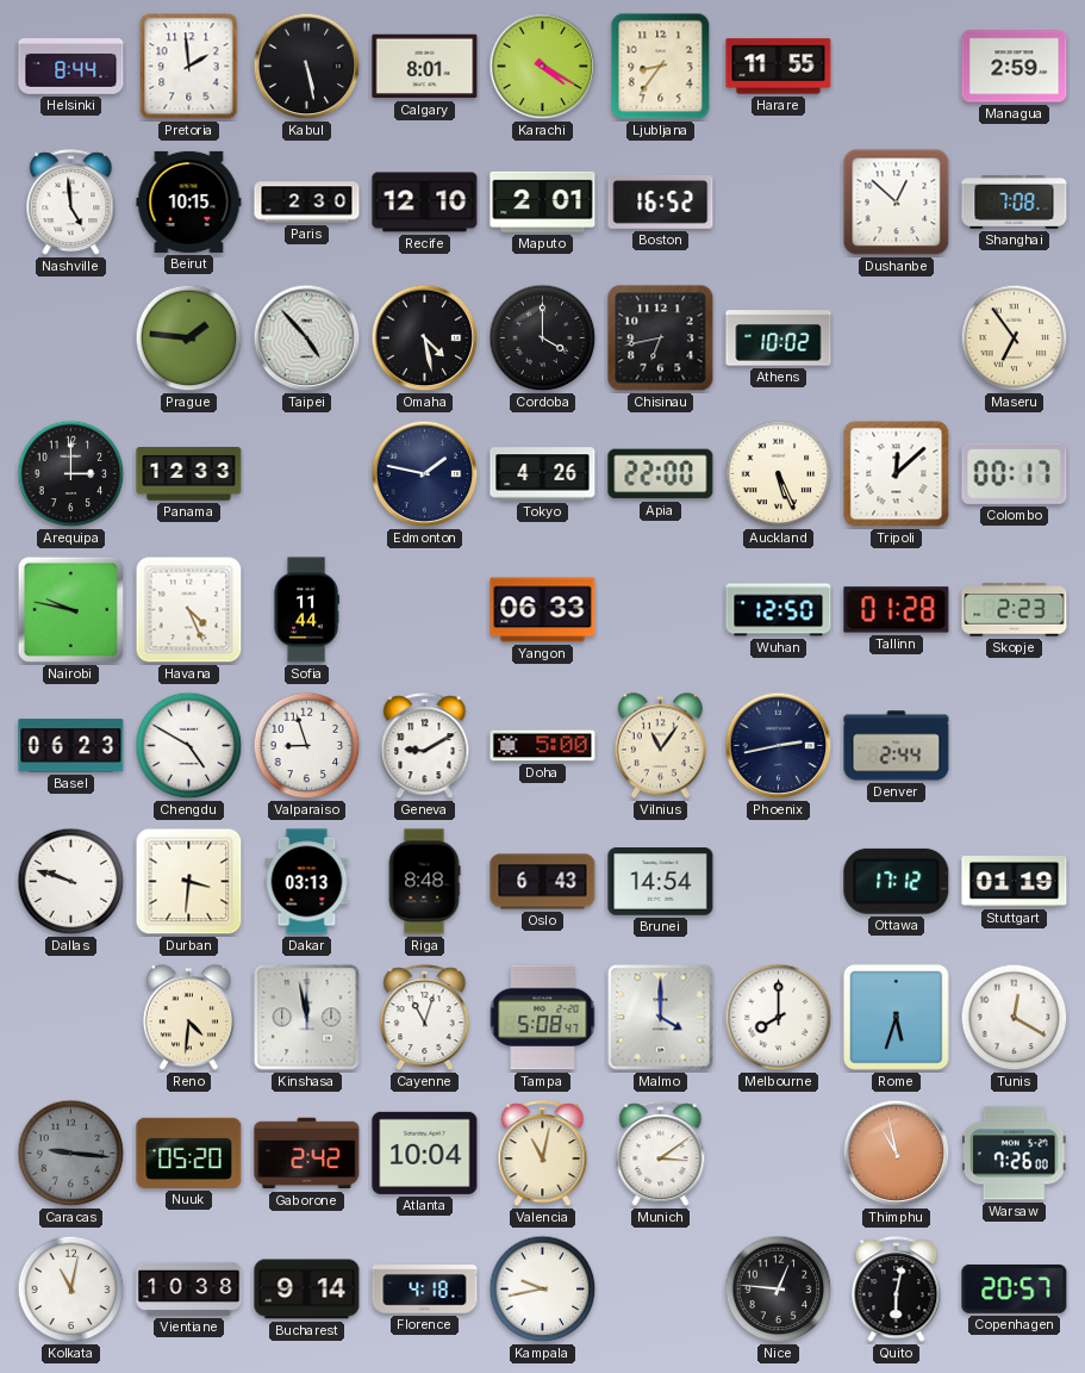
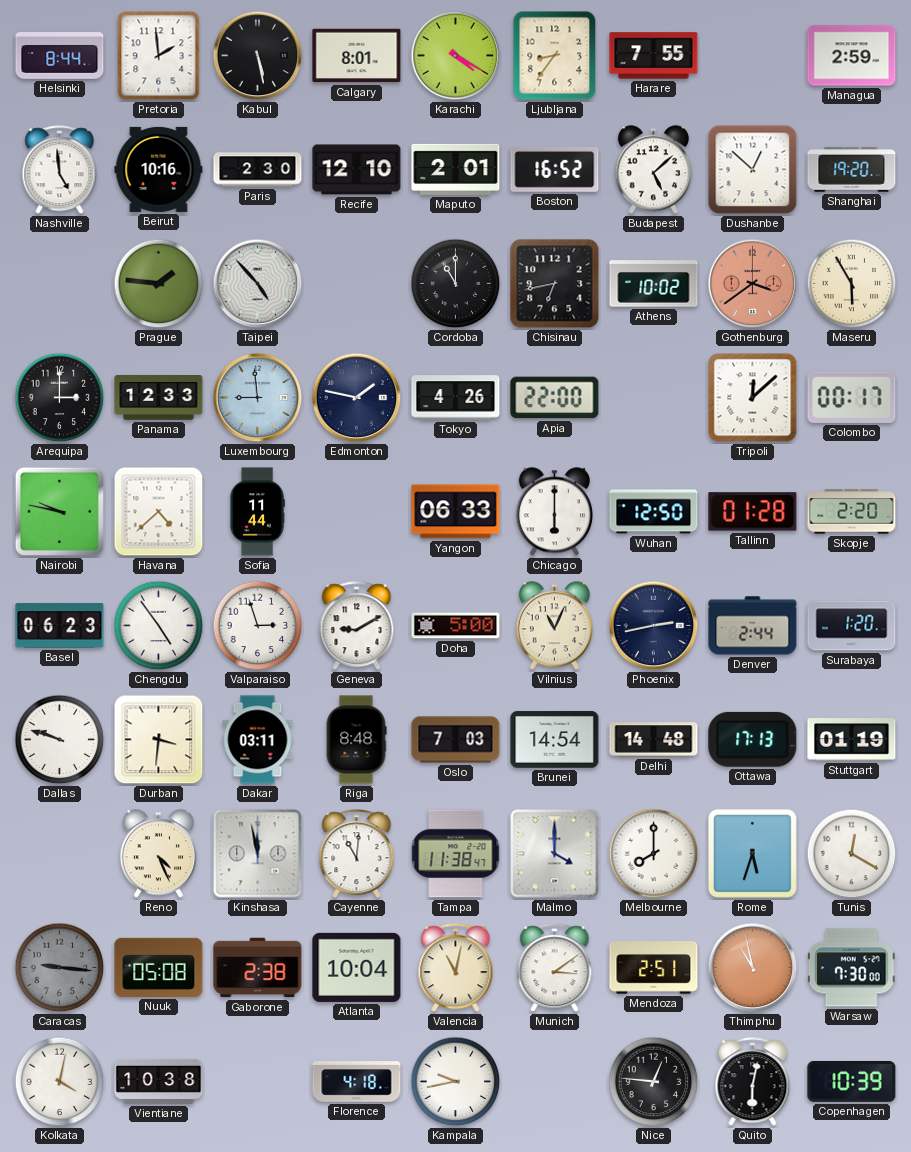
Harare: 11:55 -> 7:55 (654, 56)
Beirut: 10:15 -> 10:16 (159, 169)
Budapest: none -> 5:08 (653, 170)
Shanghai: 7:08 -> 19:20 (852, 170)
Omaha: 4:28 -> none (425, 338)
Cordoba: 4:00 -> 11:00 (456, 284)
Gothenburg: none -> 3:39 (753, 284)
Maseru: 6:54 -> 5:55 (852, 284)
Luxembourg: none -> 8:59 (258, 398)
Auckland: 5:26 -> none (779, 474)
Havana: 4:26 -> 4:38 (159, 512)
Chicago: none -> 6:00 (554, 512)
Skopje: 2:23 -> 2:20 (852, 512)
Chengdu: 4:50 -> 4:54 (159, 626)
Valparaiso: 8:57 -> 2:57 (258, 626)
Vilnius: 11:06 -> 11:04 (554, 626)
Surabaya: none -> 1:20 (852, 626)
Dakar: 03:13 -> 03:11 (258, 740)
Oslo: 6:43 -> 7:03 (456, 740)
Delhi: none -> 14:48 (654, 740)
Ottawa: 17:12 -> 17:13 (753, 739)
Reno: 4:31 -> 4:26 (158, 854)
Cayenne: 11:03 -> 11:01 (357, 854)
Tampa: 5:08 -> 11:38 (456, 854)
Nuuk: 05:20 -> 05:08 (159, 967)
Gaborone: 2:42 -> 2:38 (258, 968)
Mendoza: none -> 2:51 (654, 968)
Warsaw: 7:26 -> 7:30 (851, 968)
Kolkata: 11:02 -> 4:02 (60, 1082)
Bucharest: 9:14 -> none (307, 1290)
Copenhagen: 20:57 -> 10:39 (852, 1082)
